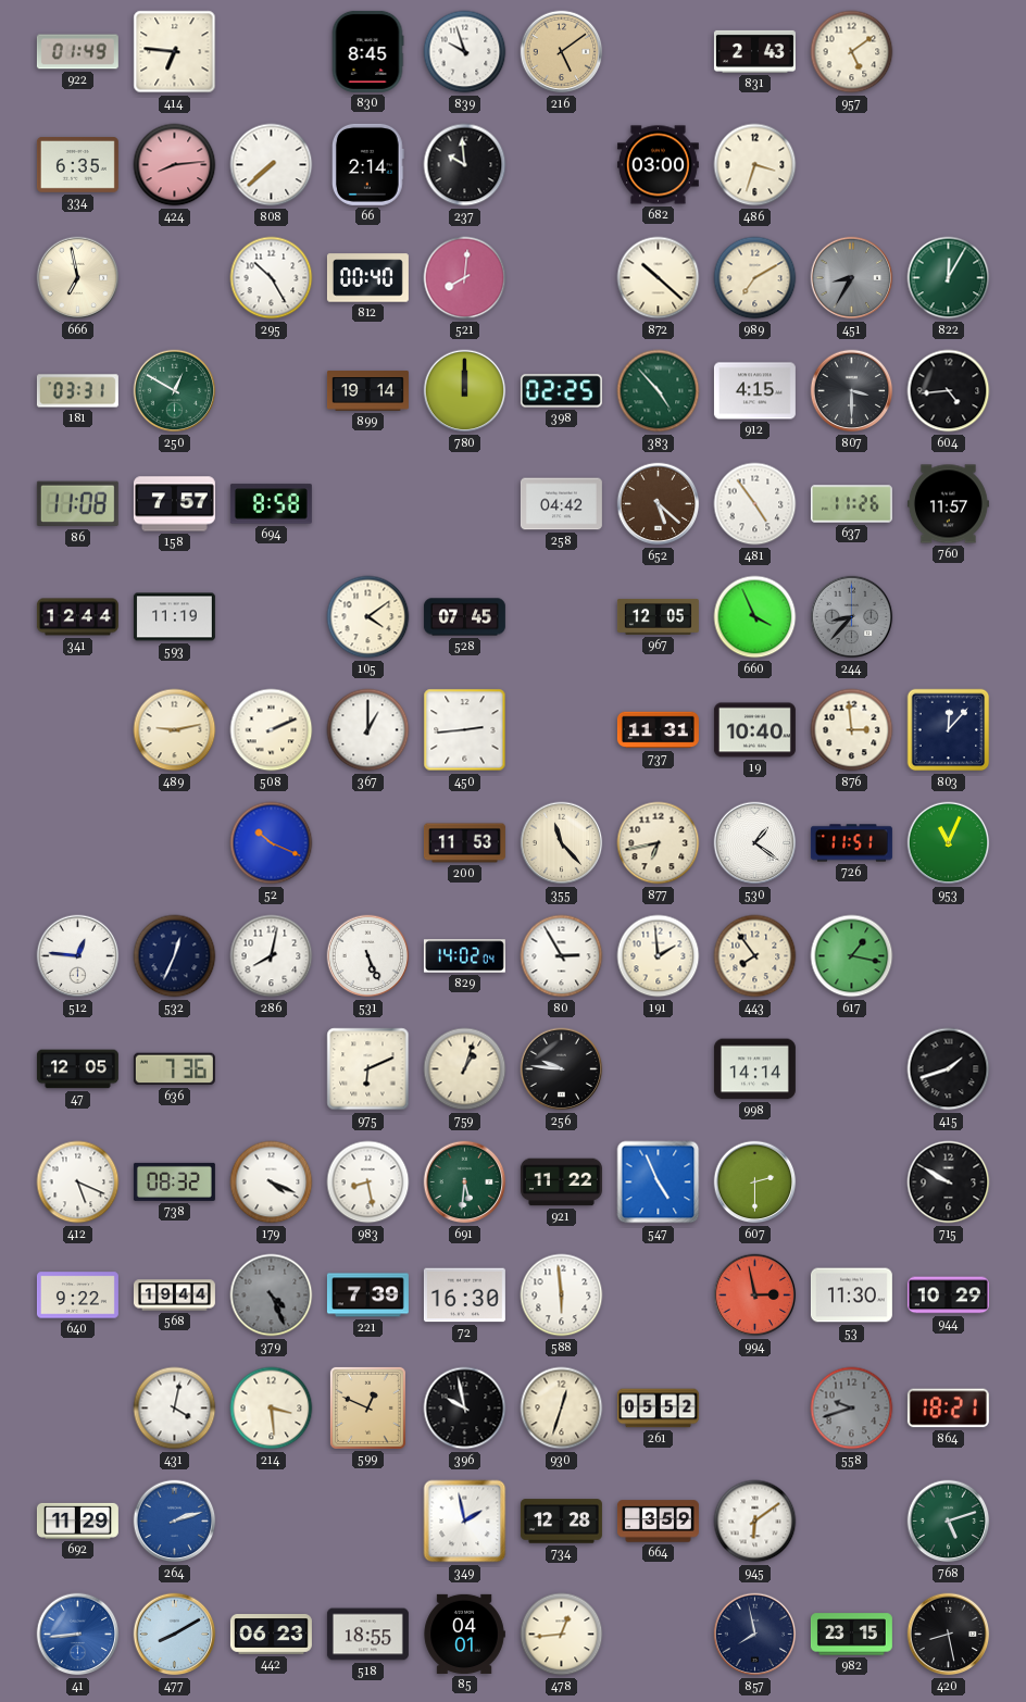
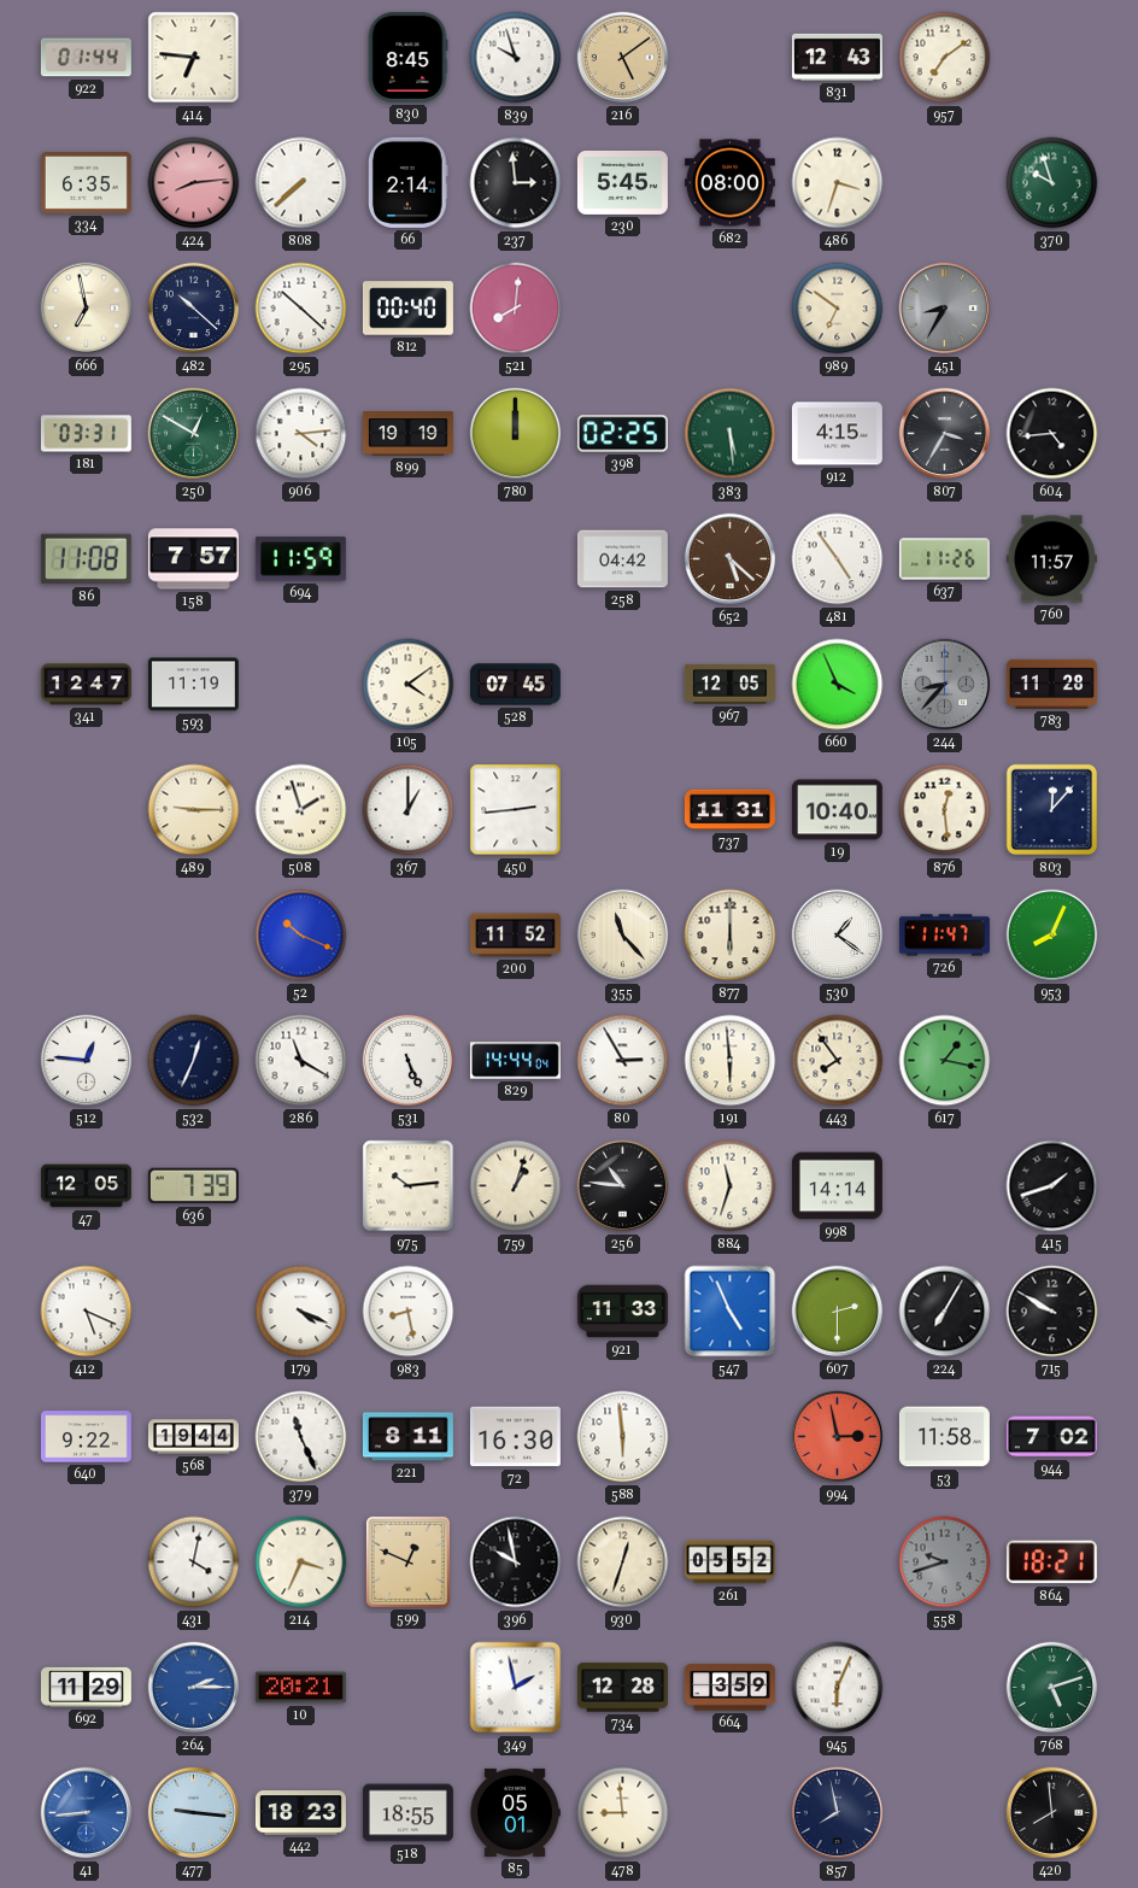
922: 01:49 -> 01:44 (86, 58)
831: 2:43 -> 12:43 (837, 57)
957: 5:09 -> 7:09 (945, 58)
237: 9:59 -> 2:59 (516, 183)
230: none -> 5:45 (622, 182)
682: 03:00 -> 08:00 (729, 183)
370: none -> 9:57 (1052, 183)
482: none -> 10:22 (194, 309)
295: 10:25 -> 10:22 (301, 309)
872: 10:22 -> none (659, 278)
989: 7:10 -> 6:51 (838, 309)
822: 12:05 -> none (949, 278)
906: none -> 4:14 (301, 434)
899: 19:14 -> 19:19 (407, 434)
383: 4:53 -> 5:29 (731, 434)
807: 3:30 -> 3:35 (945, 434)
694: 8:58 -> 11:59 (300, 559)
341: 12:44 -> 12:47 (86, 685)
783: none -> 11:28 (1051, 684)
489: 9:13 -> 9:15 (194, 810)
508: 2:11 -> 1:57 (301, 810)
876: 2:59 -> 12:29 (945, 810)
200: 11:53 -> 11:52 (515, 936)
877: 6:43 -> 6:00 (731, 936)
726: 11:51 -> 11:47 (944, 936)
953: 11:04 -> 8:04 (1052, 936)
286: 8:02 -> 11:20 (301, 1061)
829: 14:02 -> 14:44 (515, 1061)
191: 1:59 -> 5:59 (731, 1061)
636: 7:36 -> 7:39 (193, 1186)
975: 6:11 -> 10:14 (409, 1186)
256: 9:46 -> 10:46 (623, 1186)
884: none -> 11:33 (731, 1186)
738: 08:32 -> none (174, 1181)
691: 5:31 -> none (465, 1182)
921: 11:22 -> 11:33 (622, 1312)
224: none -> 7:05 (945, 1312)
379: 4:26 -> 11:26 (301, 1437)
379 dial: grey -> white (301, 1437)
221: 7:39 -> 8:11 (407, 1437)
53: 11:30 -> 11:58 (944, 1437)
944: 10:29 -> 7:02 (1051, 1437)
214: 3:29 -> 3:34 (301, 1562)
264: 2:12 -> 2:15 (194, 1688)
10: none -> 20:21 (300, 1688)
945: 6:09 -> 6:04 (838, 1688)
477: 8:10 -> 9:16 (194, 1813)
442: 06:23 -> 18:23 (300, 1813)
85: 04:01 -> 05:01 (515, 1812)
478: 12:44 -> 8:59 (623, 1813)
982: 23:15 -> none (851, 1635)
420: 8:28 -> 7:59 (1052, 1813)
